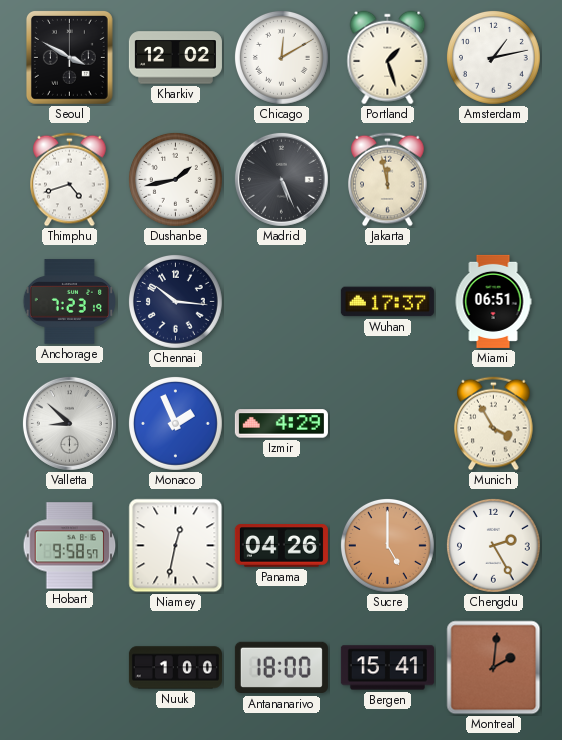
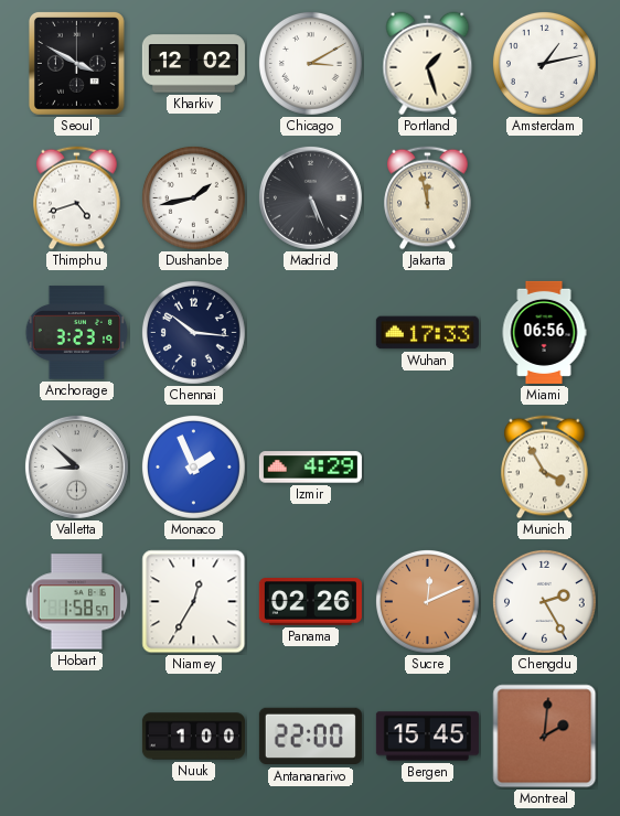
Chicago: 12:10 -> 3:10 (310, 63)
Anchorage: 7:23 -> 3:23 (76, 333)
Wuhan: 17:37 -> 17:33 (427, 333)
Miami: 06:51 -> 06:56 (544, 332)
Hobart: 9:58 -> 1:58 (77, 602)
Niamey: 12:32 -> 12:35 (194, 602)
Panama: 04:26 -> 02:26 (310, 602)
Sucre: 5:00 -> 12:11 (427, 601)
Antananarivo: 18:00 -> 22:00 (310, 737)
Bergen: 15:41 -> 15:45 (427, 737)
